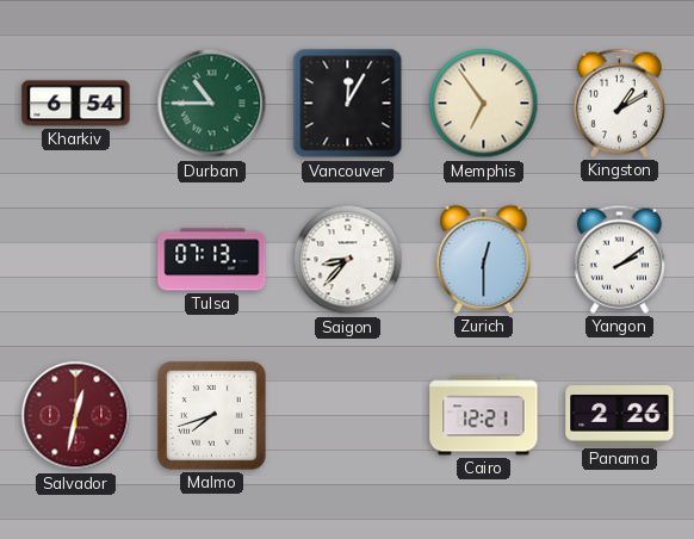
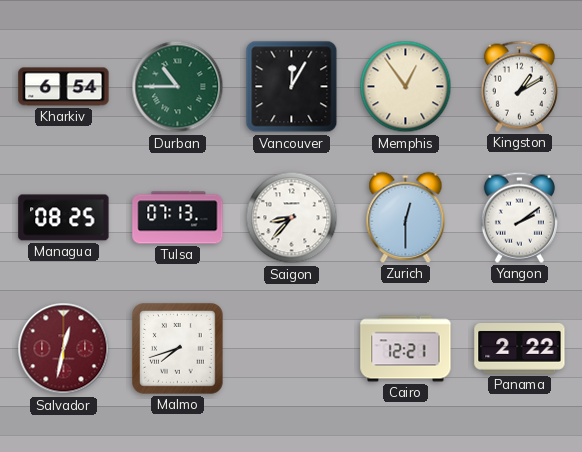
Memphis: 6:54 -> 12:54 (406, 87)
Managua: none -> 08:25 (64, 218)
Panama: 2:26 -> 2:22 (520, 349)
